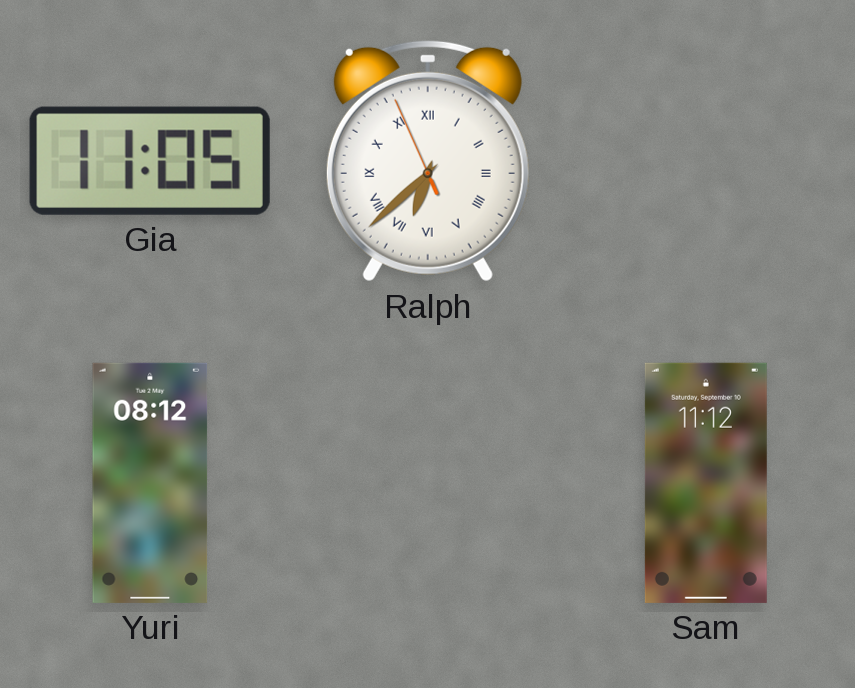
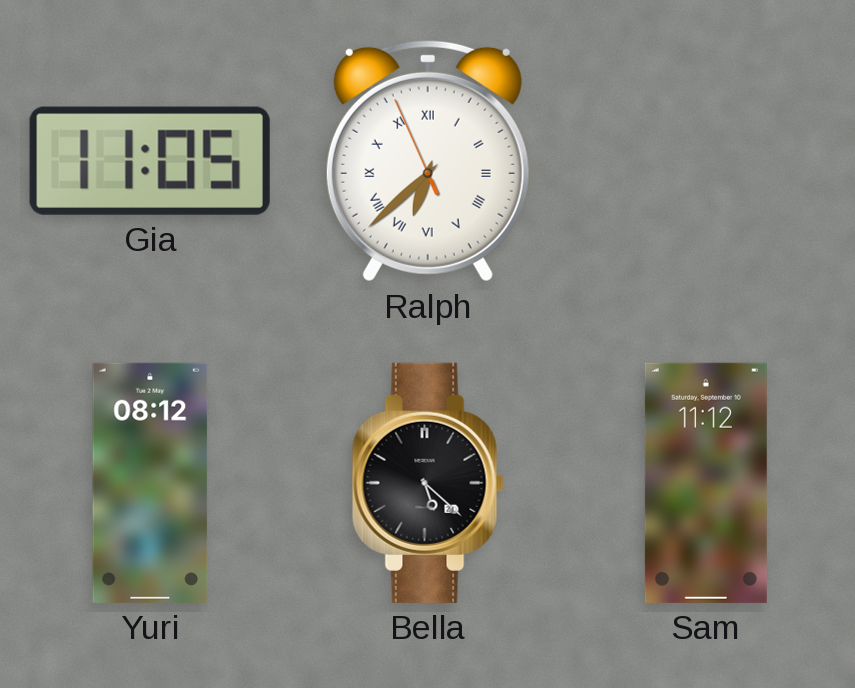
Bella: none -> 5:22 (428, 483)
